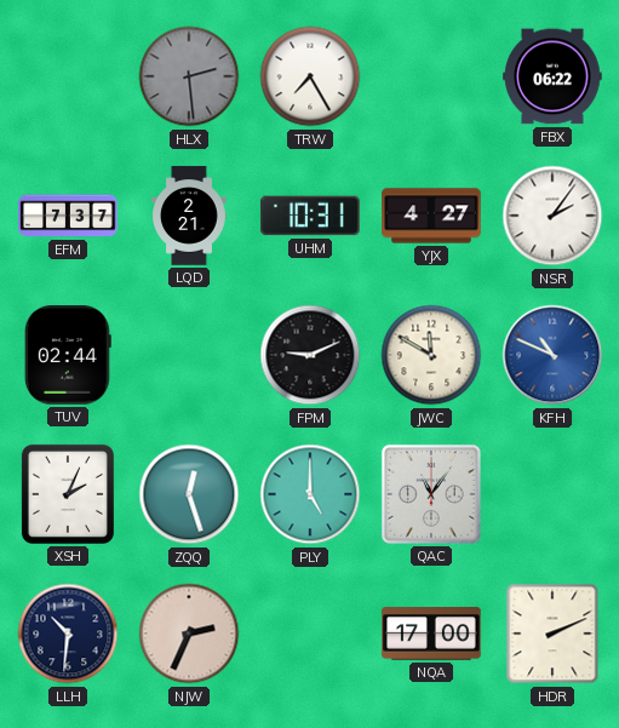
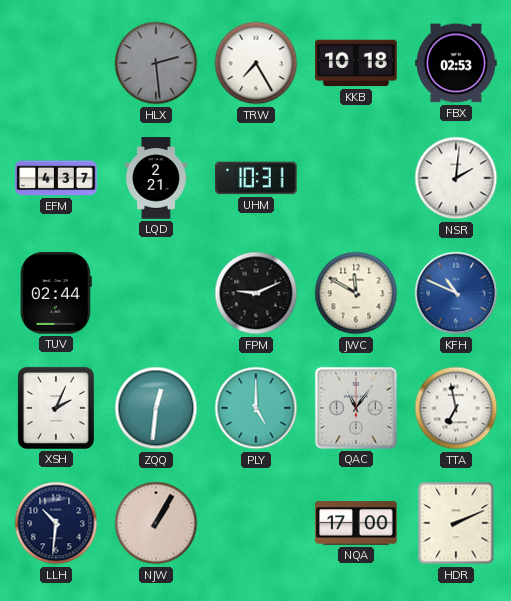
KKB: none -> 10:18 (356, 63)
FBX: 06:22 -> 02:53 (456, 63)
EFM: 7:37 -> 4:37 (56, 178)
YJX: 4:27 -> none (431, 216)
NSR: 2:06 -> 2:01 (456, 178)
ZQQ: 12:27 -> 12:31 (156, 408)
TTA: none -> 6:58 (456, 408)
NJW: 2:34 -> 1:05 (156, 523)
